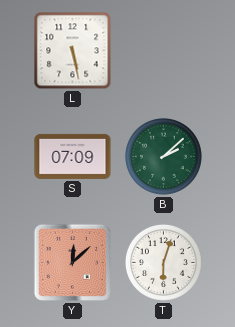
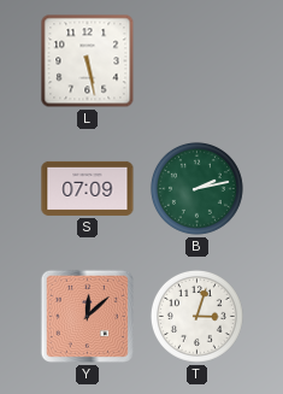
B: 2:08 -> 2:13 (196, 188)
T: 6:03 -> 3:03 (196, 316)
